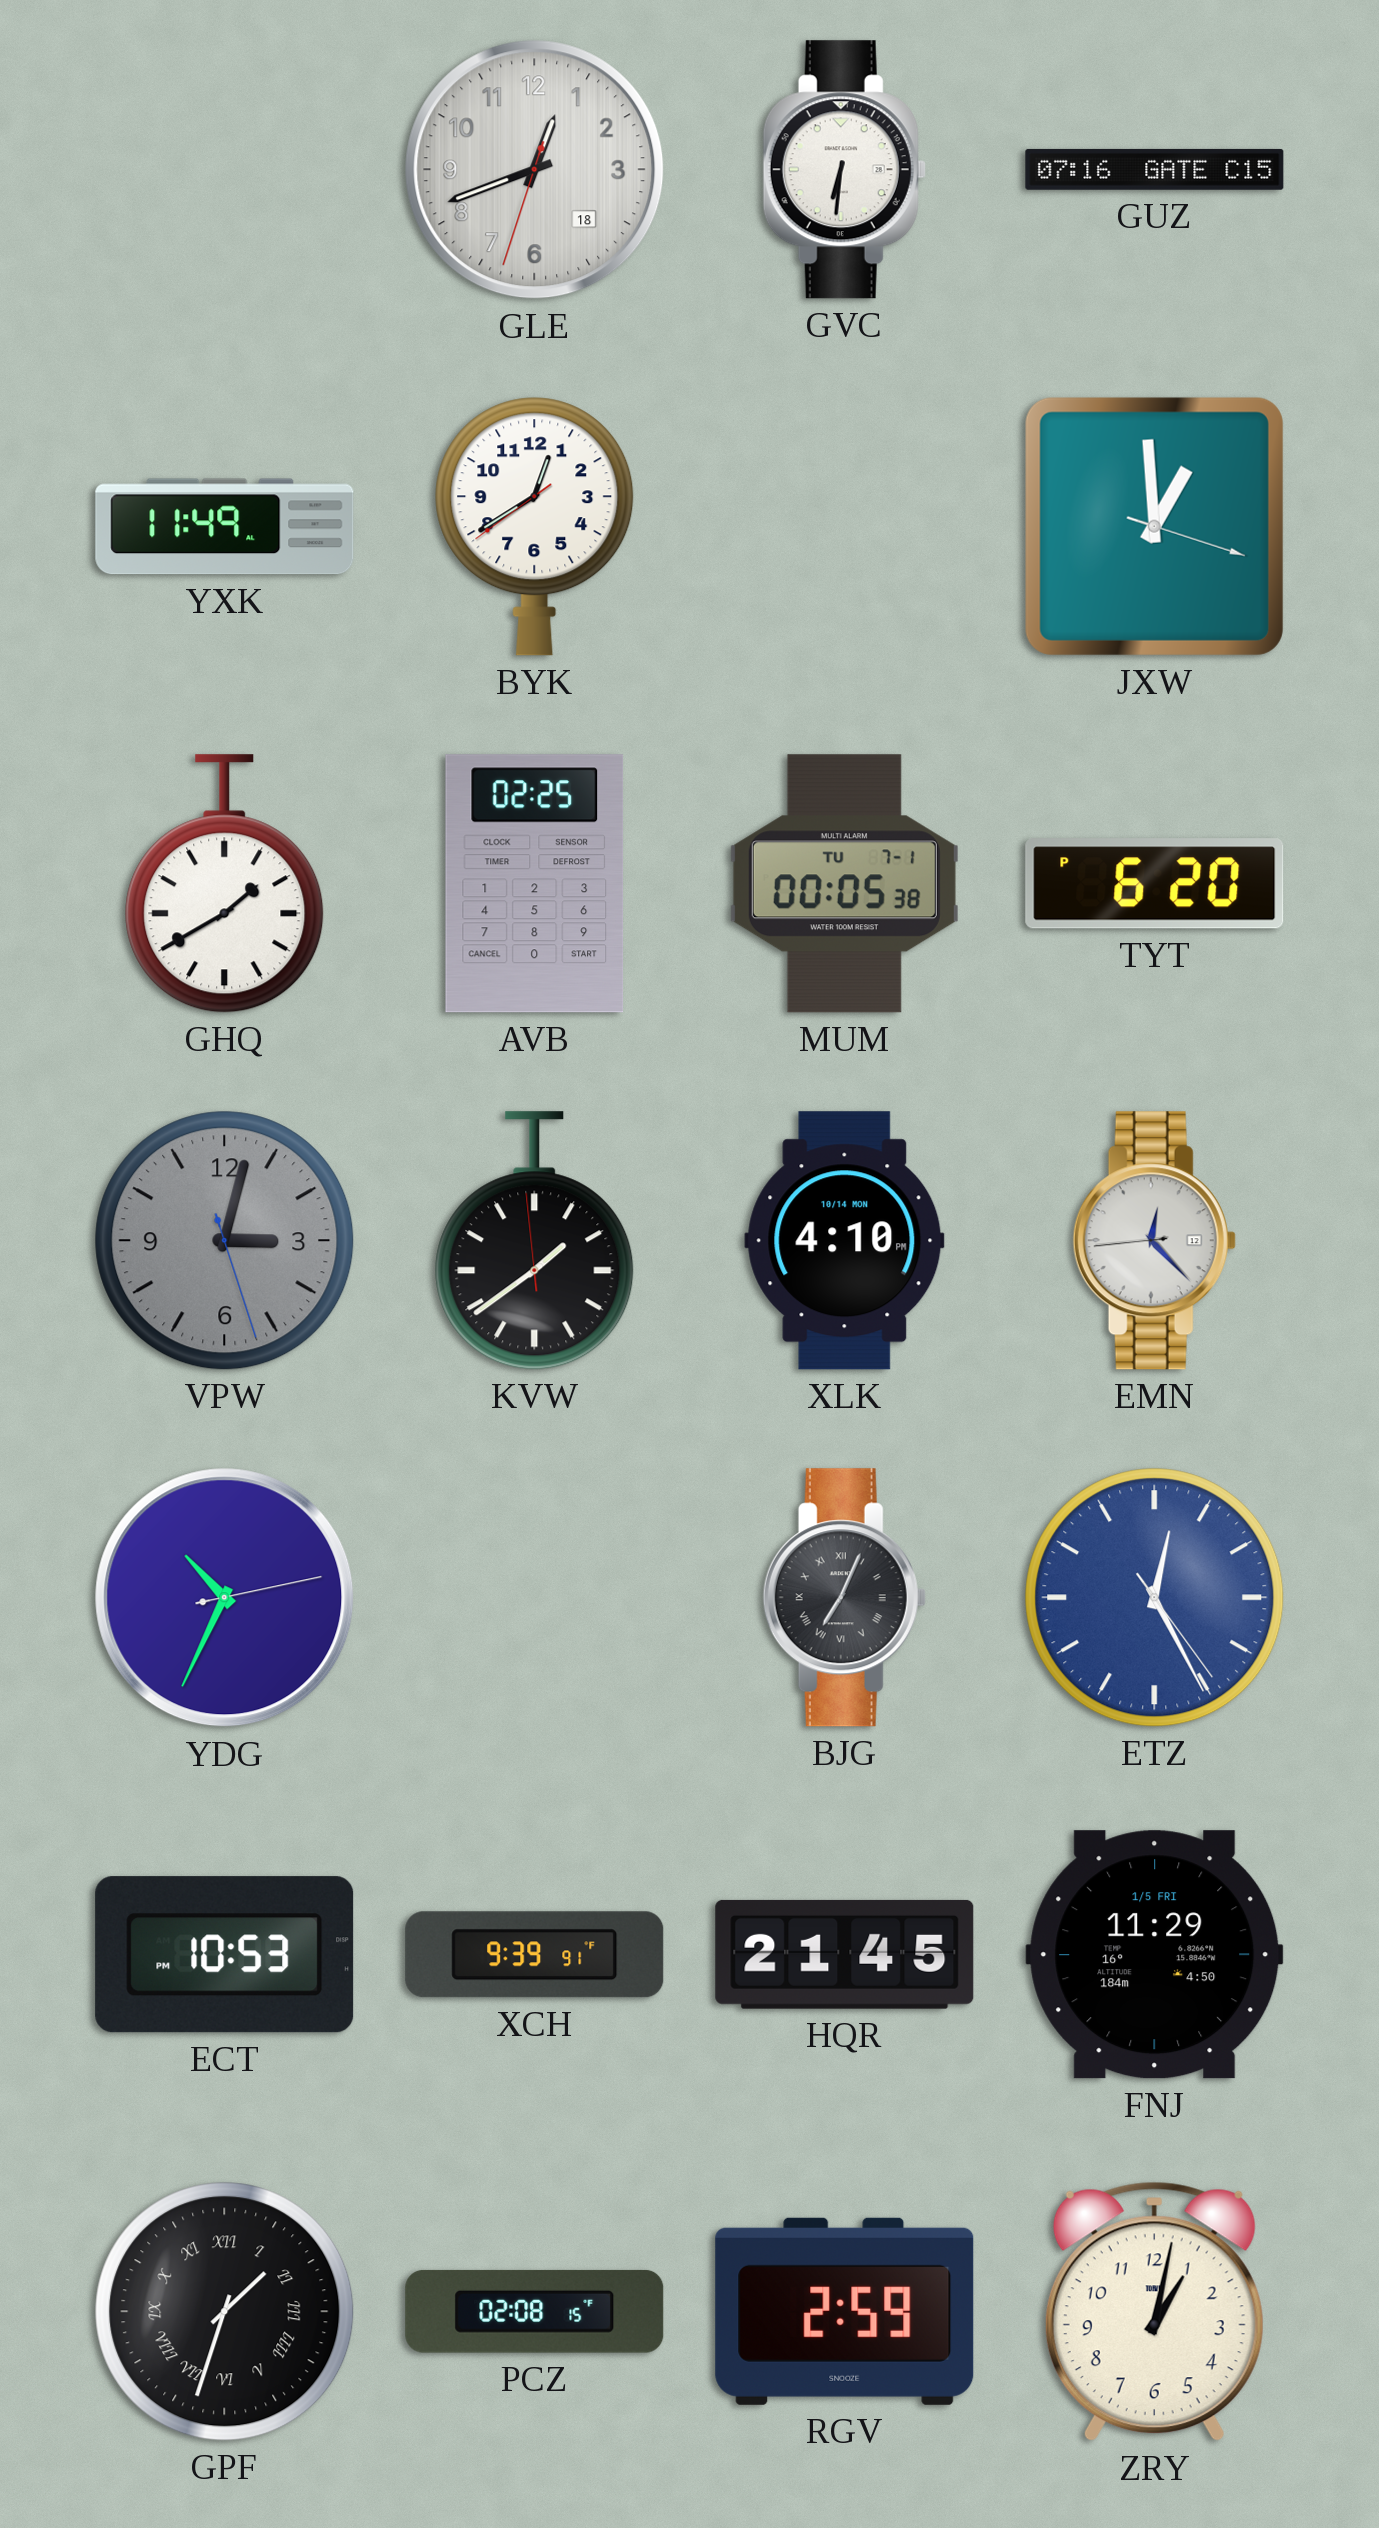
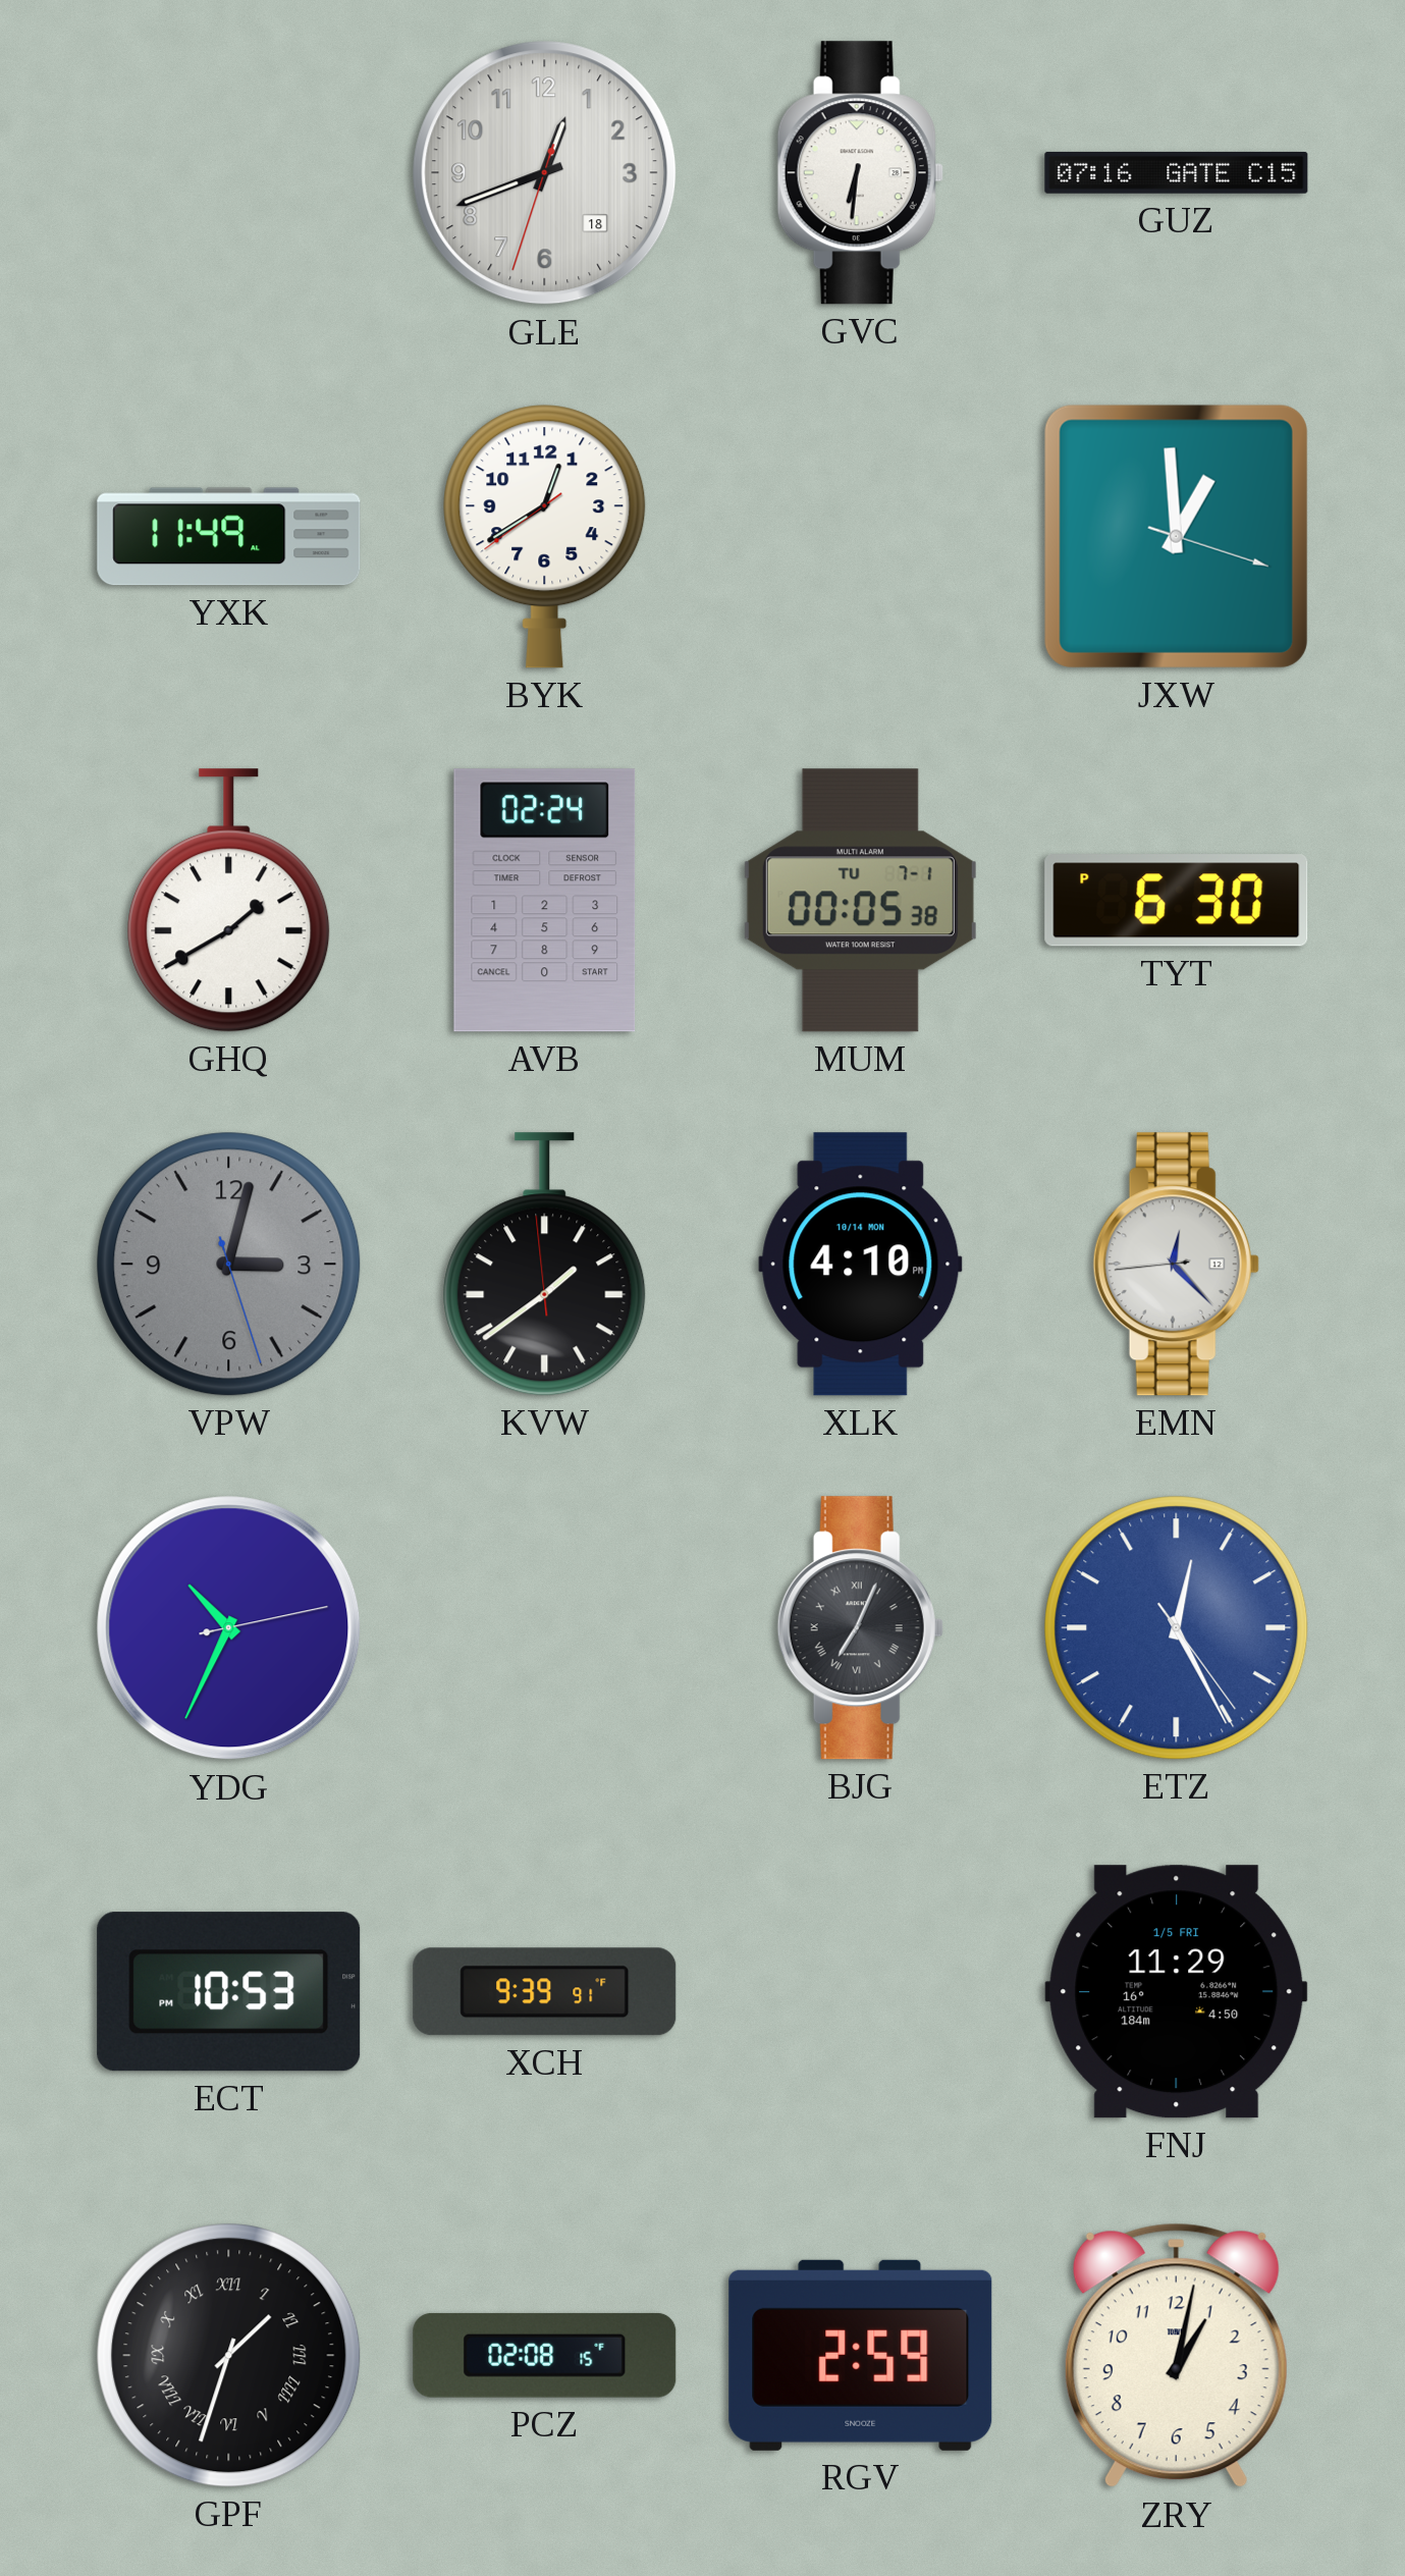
AVB: 02:25 -> 02:24 (545, 901)
TYT: 6:20 -> 6:30 (1177, 901)
HQR: 21:45 -> none (845, 1954)
